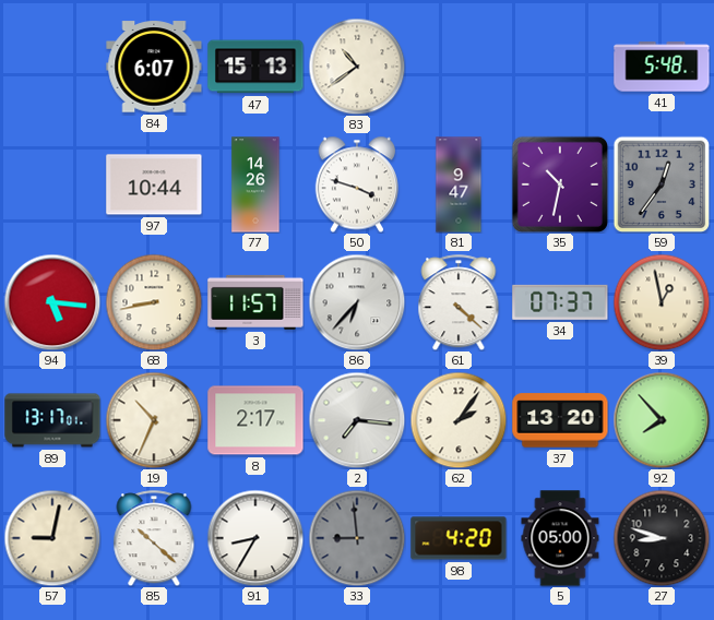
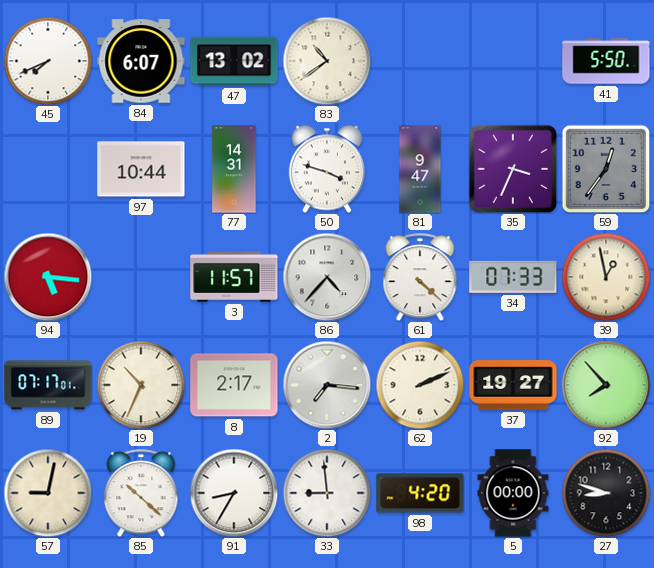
45: none -> 7:41 (48, 61)
47: 15:13 -> 13:02 (234, 61)
41: 5:48 -> 5:50 (606, 61)
77: 14:26 -> 14:31 (234, 169)
35: 10:32 -> 3:34 (512, 168)
68: 8:43 -> none (154, 302)
86: 6:37 -> 4:37 (327, 277)
34: 07:37 -> 07:33 (513, 277)
89: 13:17 -> 07:17 (48, 385)
62: 2:06 -> 2:11 (420, 385)
37: 13:20 -> 19:27 (513, 385)
33 dial: grey -> white (327, 493)
5: 05:00 -> 00:00 (513, 493)
